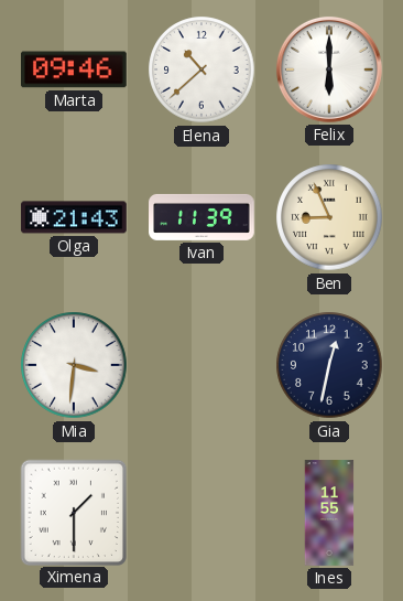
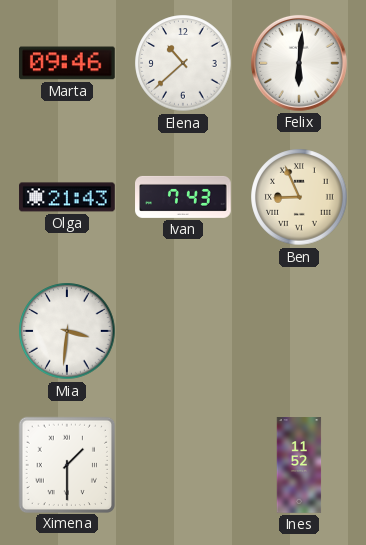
Felix: 6:00 -> 6:01 (299, 63)
Ivan: 11:39 -> 7:43 (183, 197)
Gia: 12:32 -> none (329, 365)
Ines: 11:55 -> 11:52 (299, 465)
